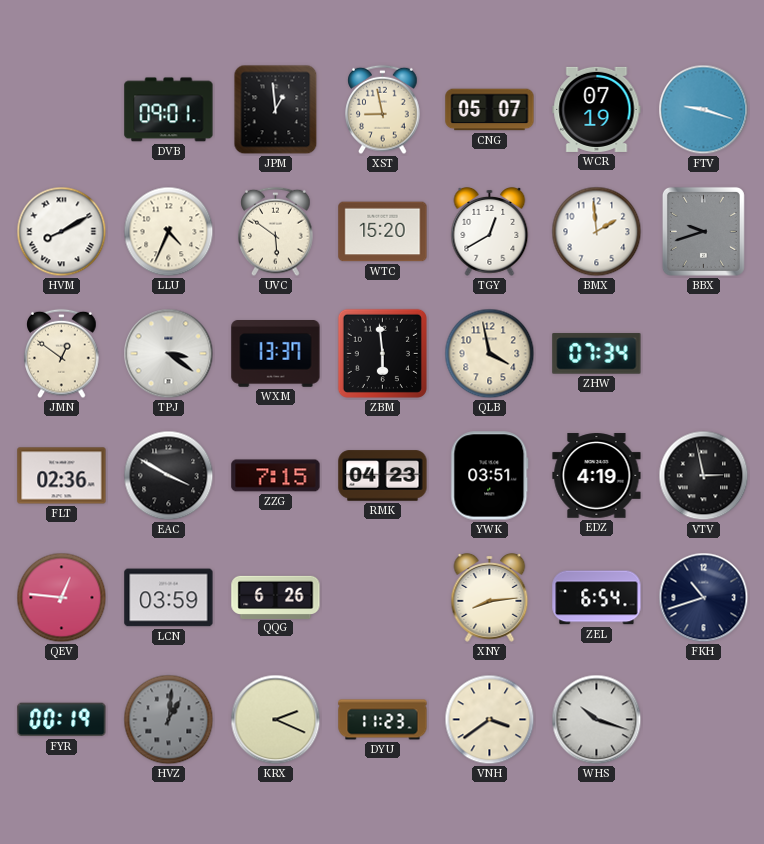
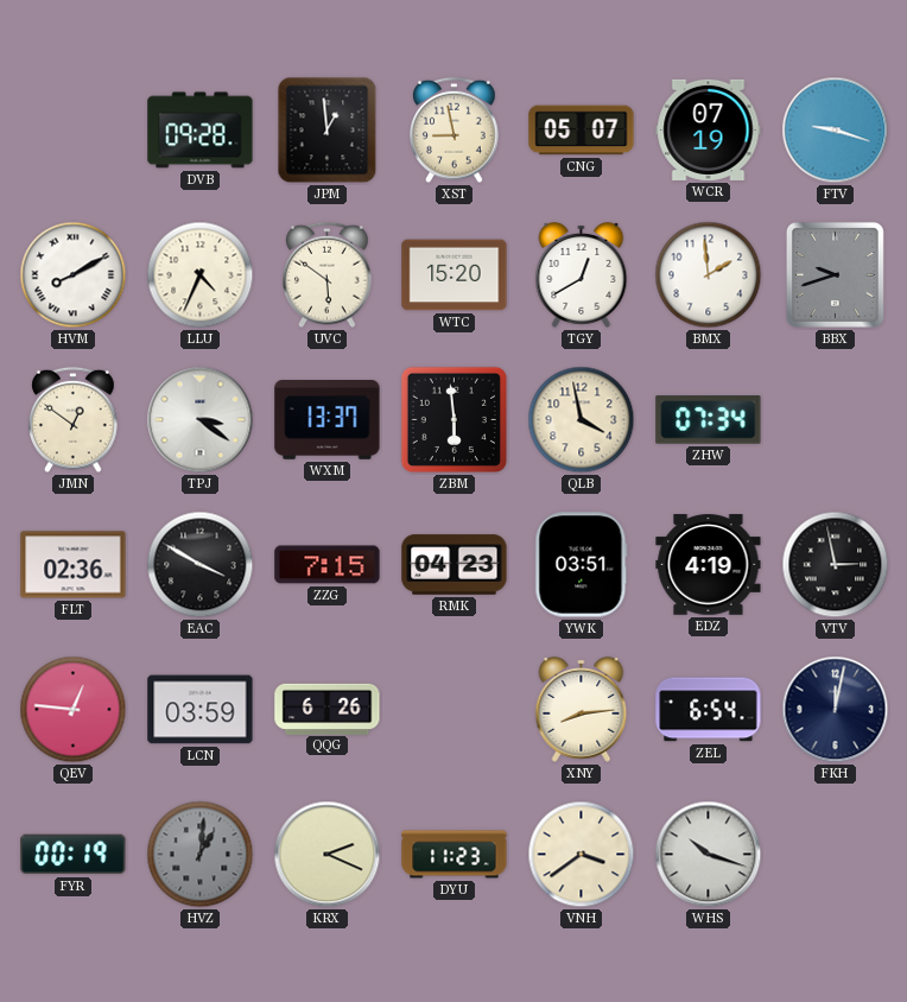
DVB: 09:01 -> 09:28 (201, 131)
FKH: 10:42 -> 12:02 (836, 710)
